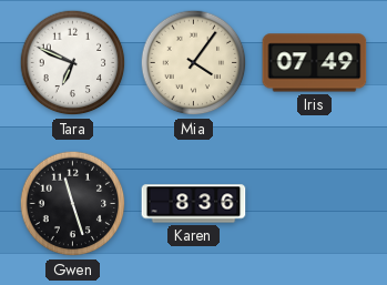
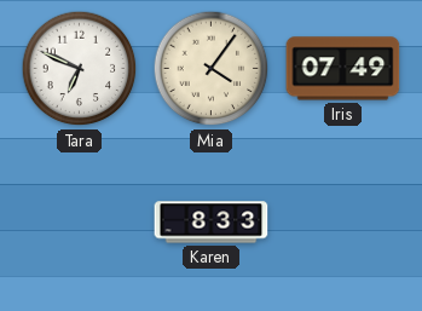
Gwen: 11:27 -> none (73, 204)
Karen: 8:36 -> 8:33 (212, 223)
